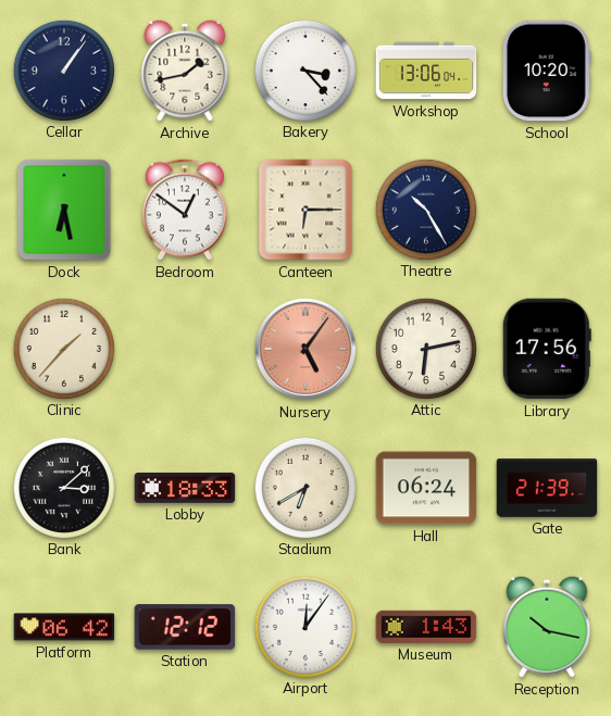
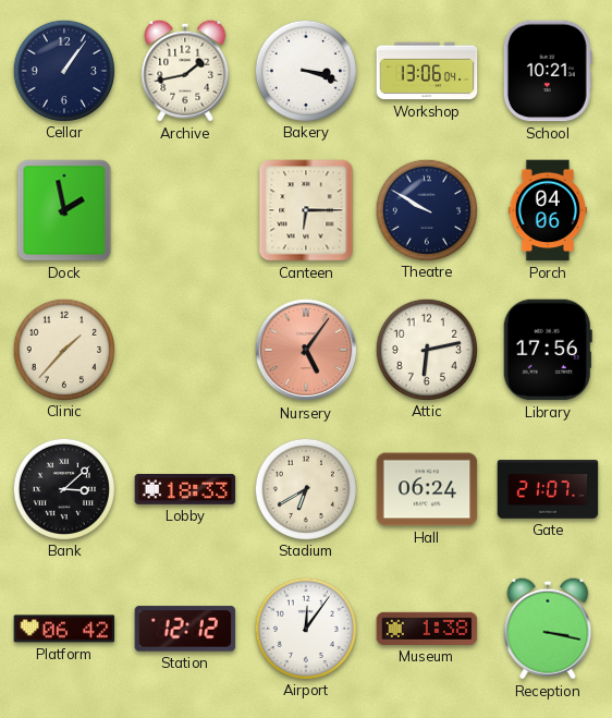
Bakery: 3:23 -> 3:18 (305, 70)
School: 10:20 -> 10:21 (548, 71)
Dock: 6:28 -> 1:58 (64, 210)
Bedroom: 12:51 -> none (185, 210)
Theatre: 10:25 -> 9:50 (426, 209)
Porch: none -> 04:06 (548, 210)
Gate: 21:39 -> 21:07 (548, 489)
Museum: 1:43 -> 1:38 (427, 629)
Reception: 10:17 -> 3:17 (548, 629)
